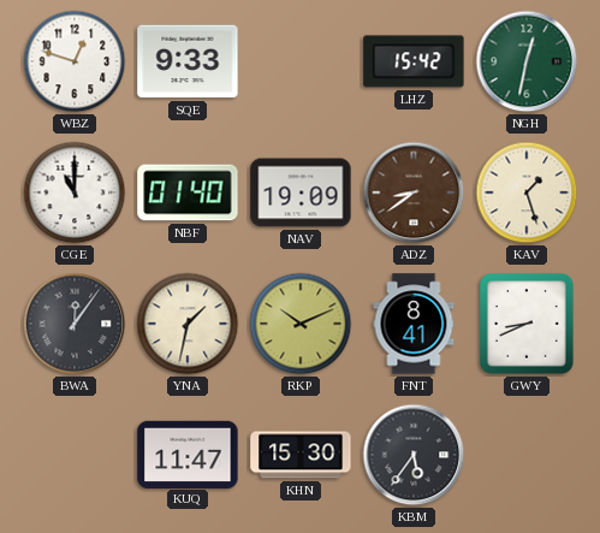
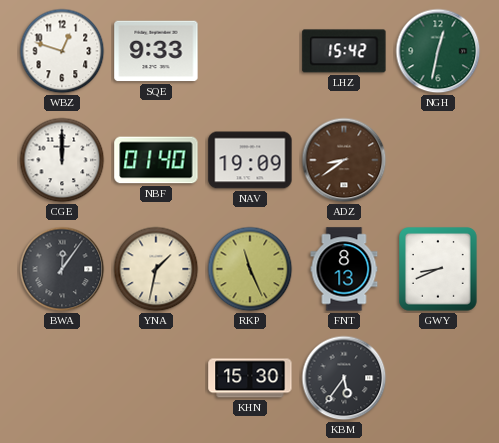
CGE: 11:00 -> 12:00 (62, 160)
KAV: 1:27 -> none (527, 193)
RKP: 10:11 -> 11:26 (250, 269)
FNT: 8:41 -> 8:13 (344, 269)
KUQ: 11:47 -> none (188, 454)
